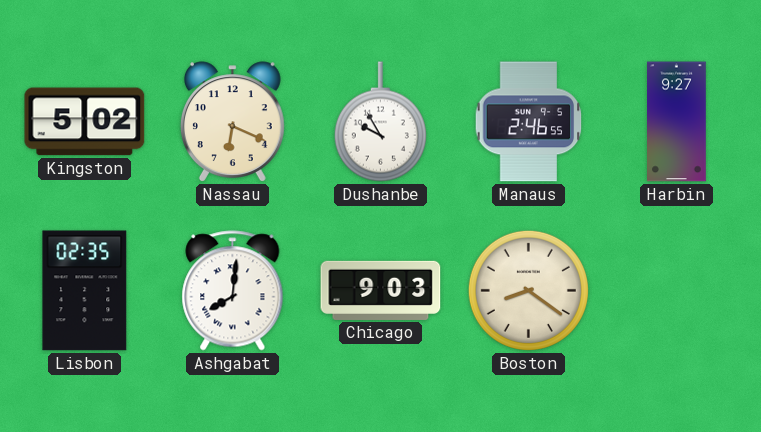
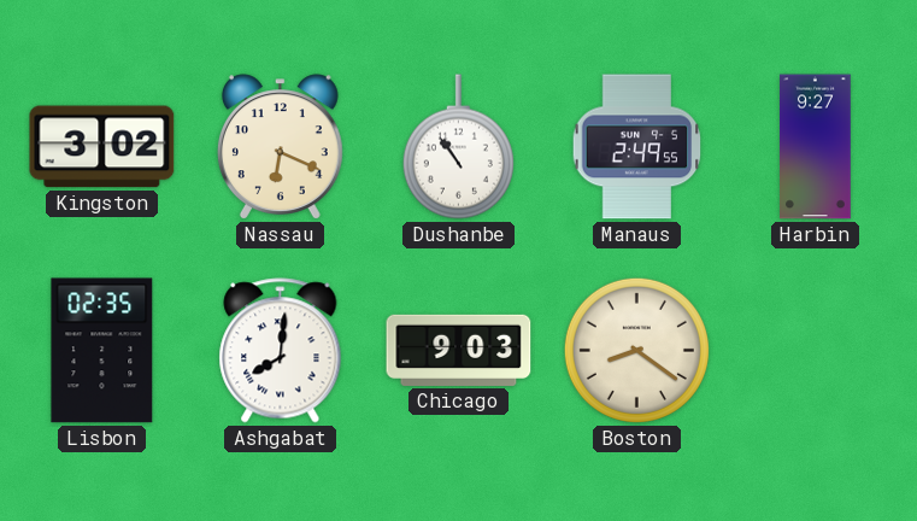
Kingston: 5:02 -> 3:02 (102, 147)
Dushanbe: 9:55 -> 10:54 (458, 147)
Manaus: 2:46 -> 2:49 (637, 147)
